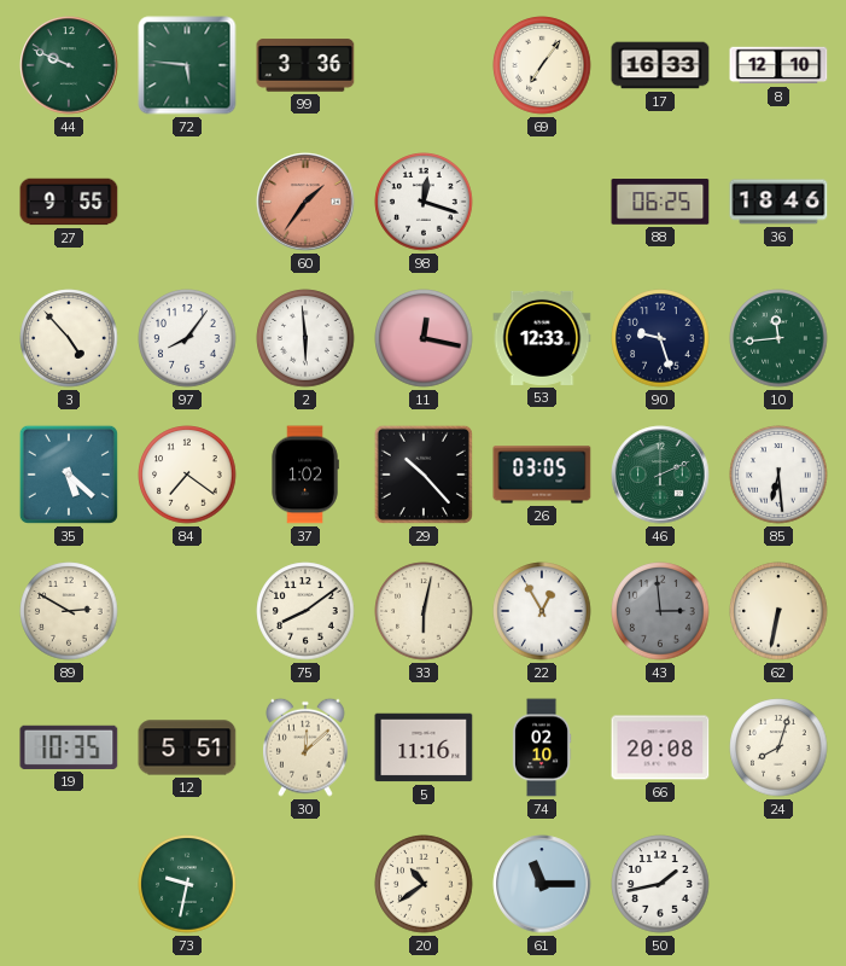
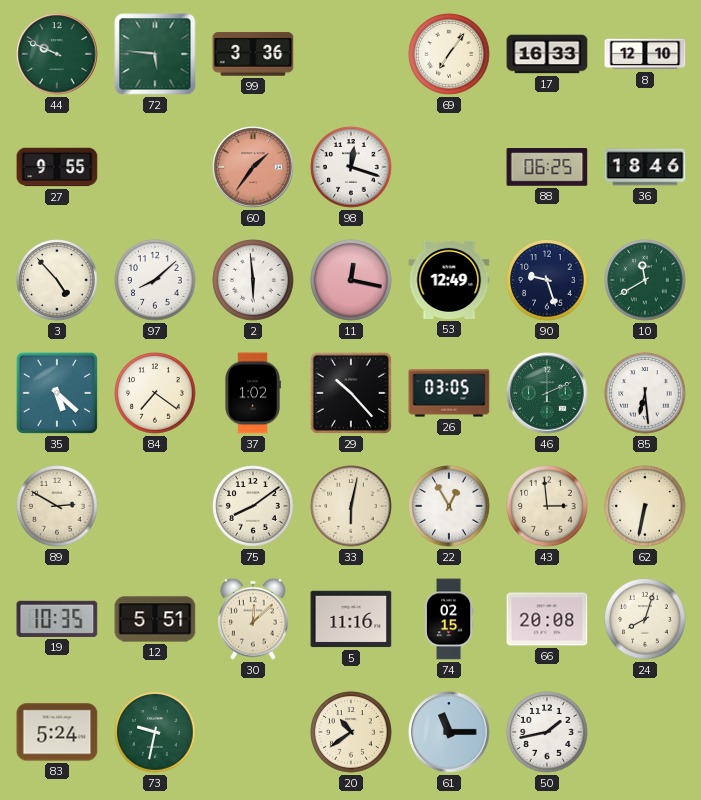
97: 8:06 -> 8:08 (155, 280)
53: 12:33 -> 12:49 (449, 280)
10: 11:44 -> 11:40 (645, 280)
43 dial: grey -> cream (547, 506)
74: 02:10 -> 02:15 (449, 619)
83: none -> 5:24 (57, 732)
